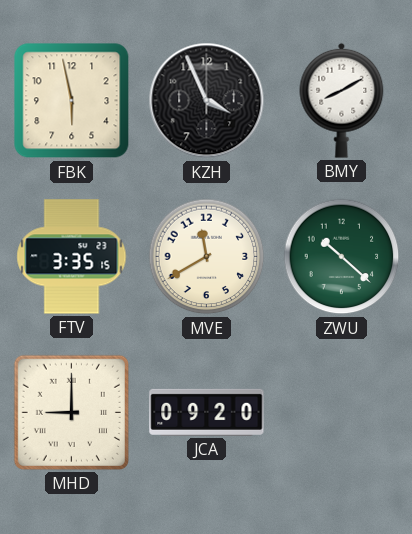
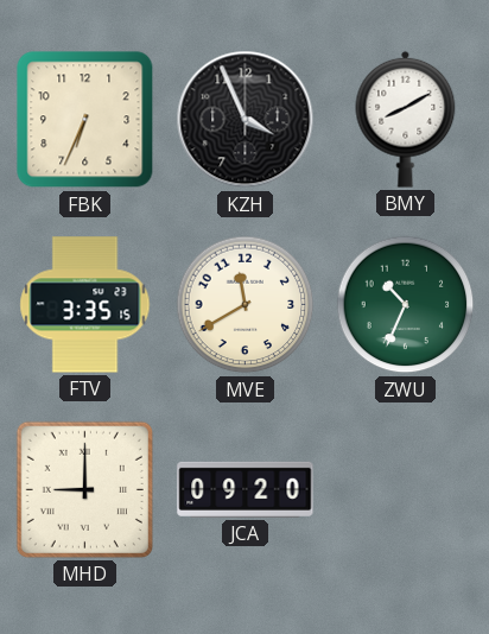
FBK: 5:58 -> 6:34 (85, 120)
ZWU: 10:22 -> 10:34 (406, 305)
